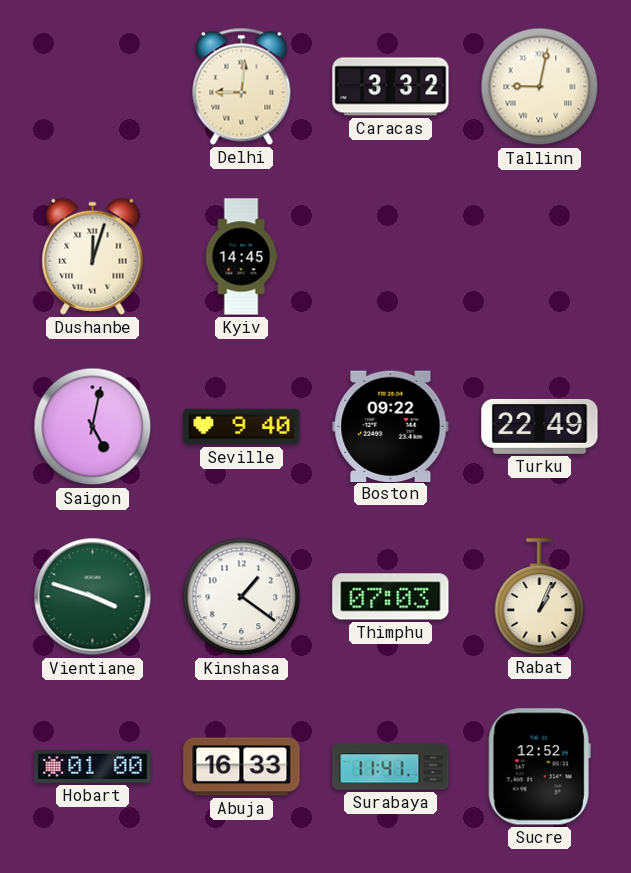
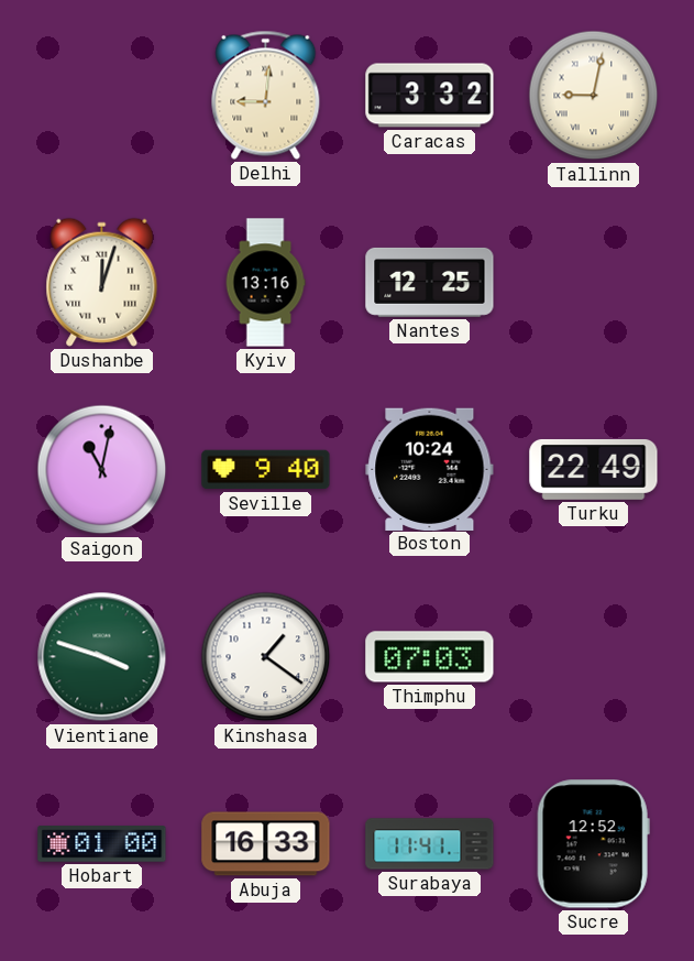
Kyiv: 14:45 -> 13:16 (265, 283)
Nantes: none -> 12:25 (430, 282)
Saigon: 5:02 -> 11:02 (102, 470)
Boston: 09:22 -> 10:24 (430, 469)
Rabat: 1:04 -> none (540, 597)
